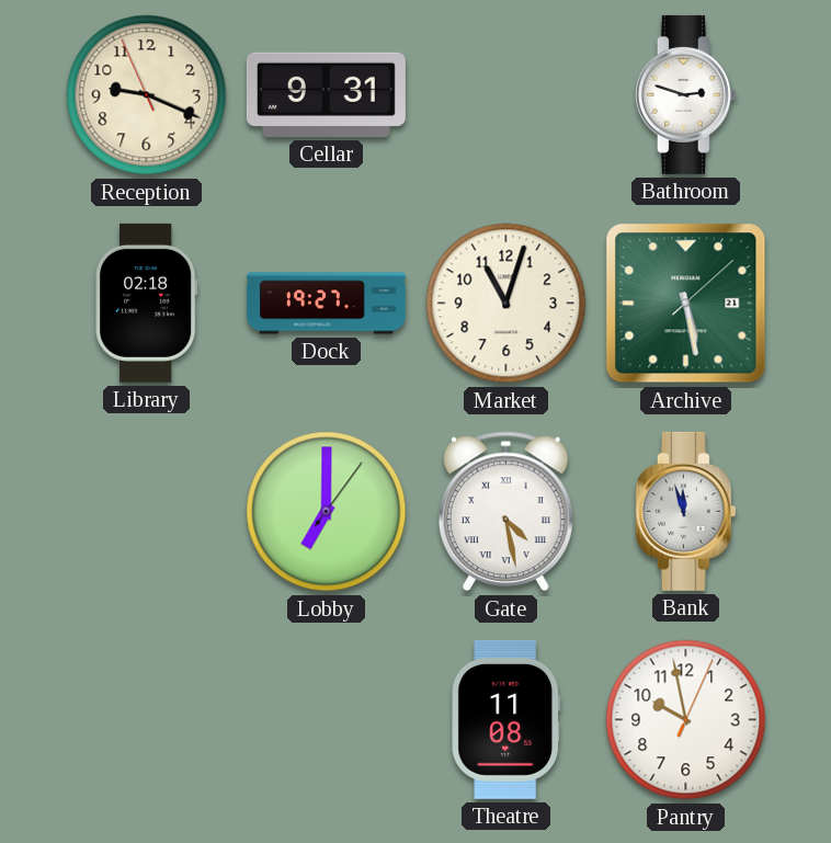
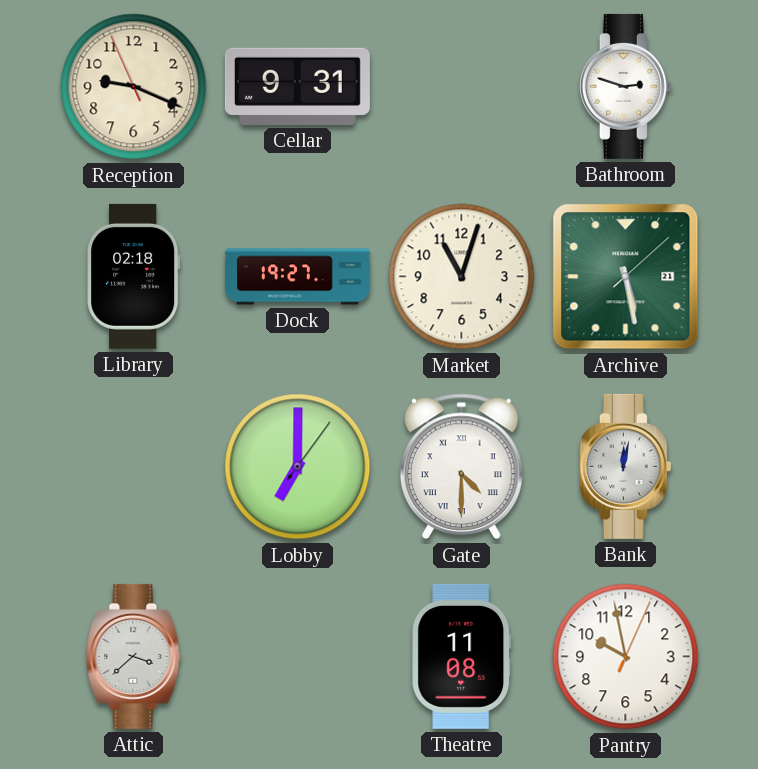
Gate: 4:28 -> 4:30 (461, 467)
Bank: 11:57 -> 12:02 (625, 466)
Attic: none -> 3:38 (134, 656)
